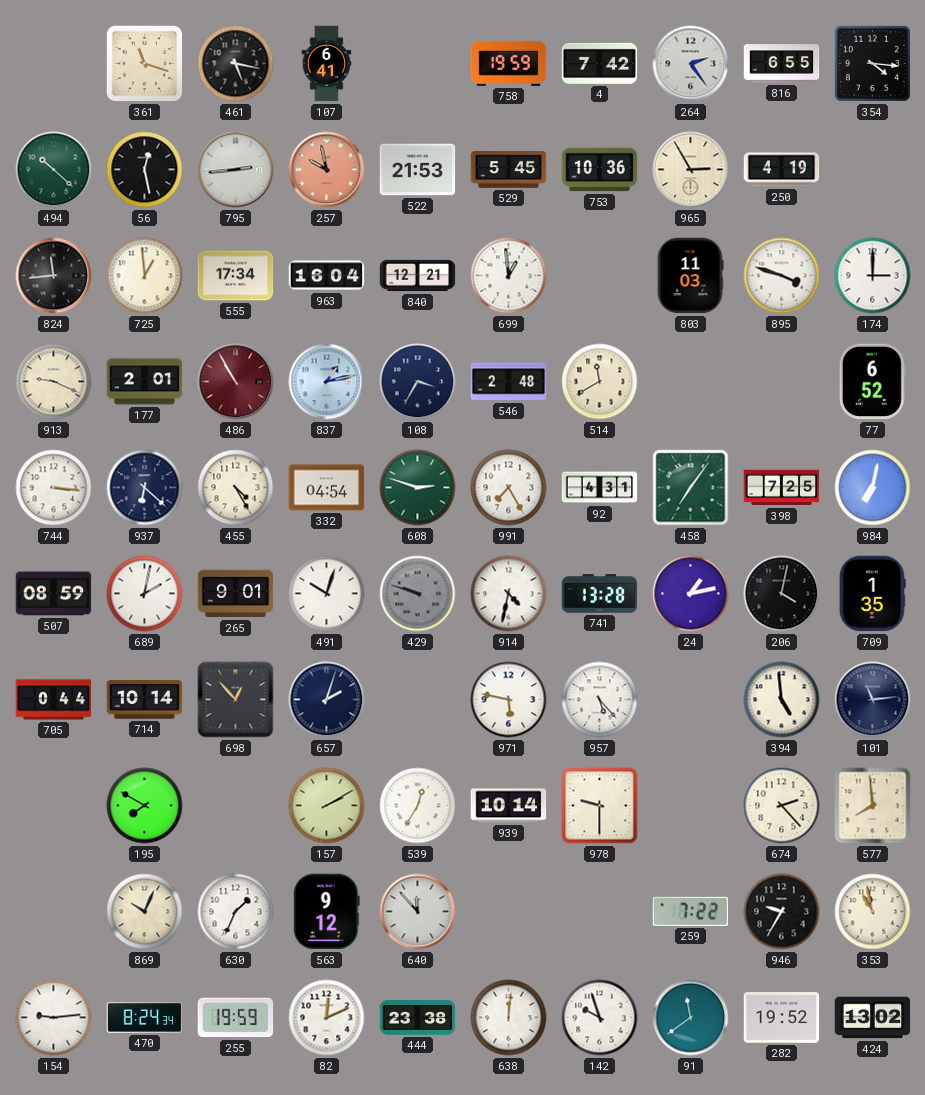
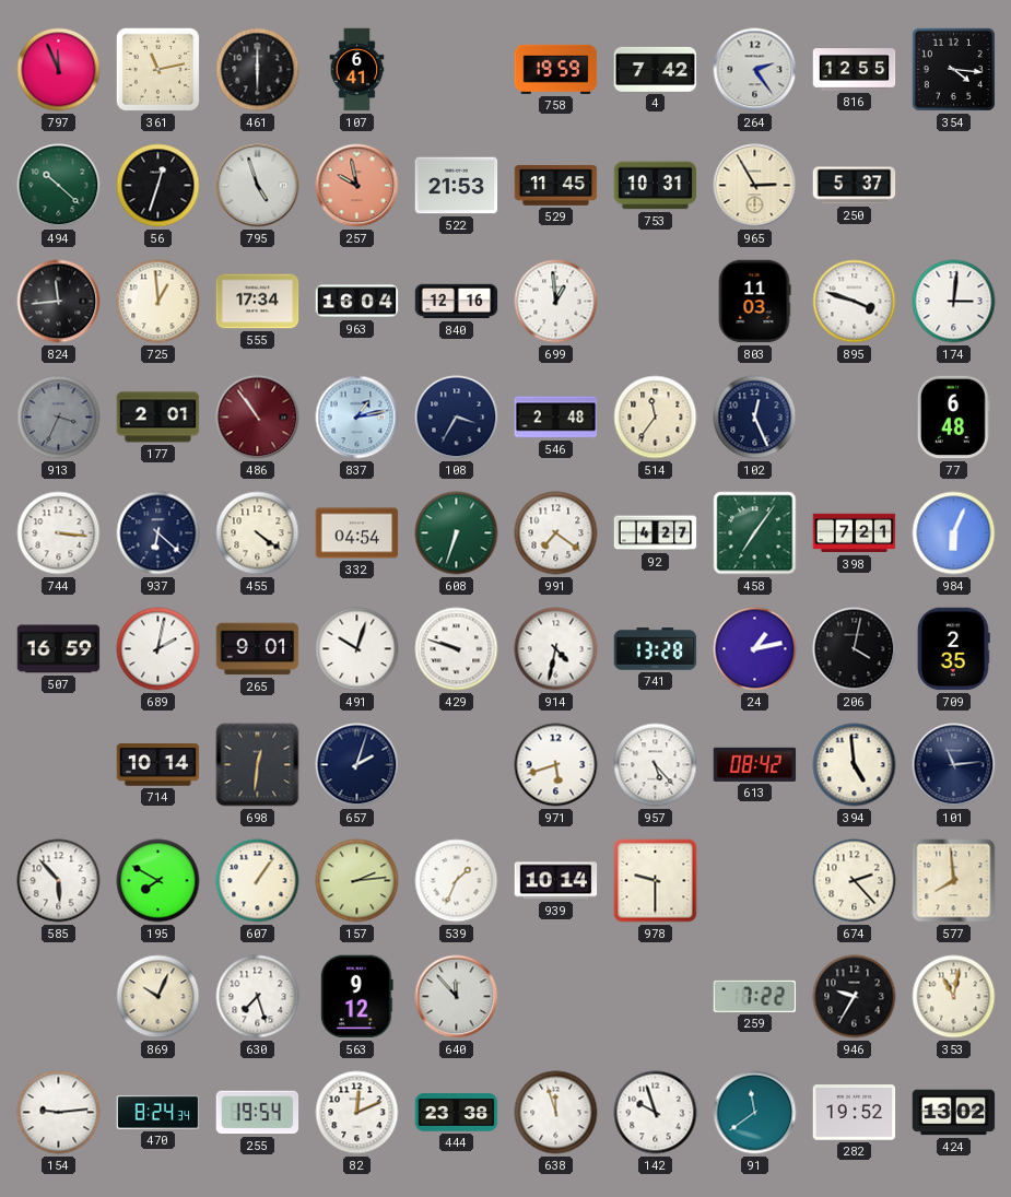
797: none -> 11:56 (59, 70)
361: 11:18 -> 11:13 (158, 70)
461: 5:17 -> 6:00 (258, 70)
816: 6:55 -> 12:55 (855, 70)
56: 12:28 -> 12:33 (158, 186)
795: 2:44 -> 4:57 (258, 186)
529: 5:45 -> 11:45 (556, 186)
753: 10:36 -> 10:31 (656, 186)
250: 4:19 -> 5:37 (855, 186)
840: 12:21 -> 12:16 (457, 302)
174: 3:00 -> 3:01 (954, 302)
913: 9:19 -> 3:34 (59, 418)
913 dial: cream -> grey (59, 418)
486: 10:55 -> 10:54 (258, 418)
514: 11:40 -> 11:36 (656, 418)
102: none -> 12:26 (755, 418)
77: 6:52 -> 6:48 (953, 418)
455: 4:25 -> 4:21 (258, 533)
608: 2:48 -> 6:33 (457, 533)
991: 7:25 -> 7:21 (556, 533)
92: 4:31 -> 4:27 (656, 533)
398: 7:25 -> 7:21 (855, 533)
984: 7:02 -> 6:04 (954, 533)
507: 08:59 -> 16:59 (59, 649)
429 dial: grey -> white (457, 649)
709: 1:35 -> 2:35 (953, 649)
705: 0:44 -> none (54, 700)
698: 12:53 -> 12:31 (258, 765)
971: 5:47 -> 5:42 (556, 765)
613: none -> 08:42 (755, 764)
585: none -> 5:53 (59, 881)
607: none -> 1:06 (258, 881)
157: 2:10 -> 2:14 (357, 881)
539: 12:35 -> 1:34 (457, 881)
630: 1:34 -> 7:27 (258, 997)
353: 10:58 -> 11:02 (954, 997)
255: 19:59 -> 19:54 (258, 1113)
638: 12:01 -> 11:57 (556, 1113)
